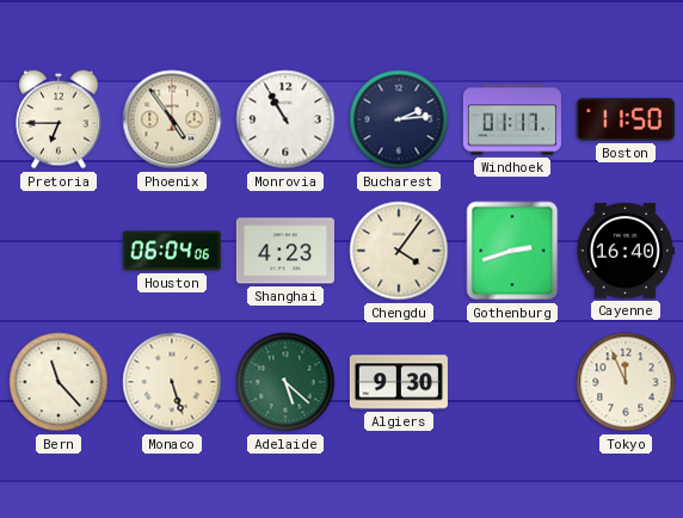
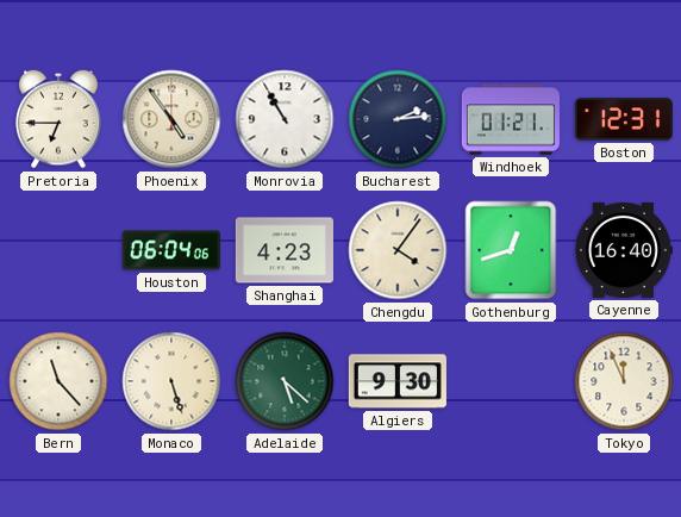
Windhoek: 01:17 -> 01:21 (511, 119)
Boston: 11:50 -> 12:31 (624, 119)
Gothenburg: 2:42 -> 12:42 (511, 250)
